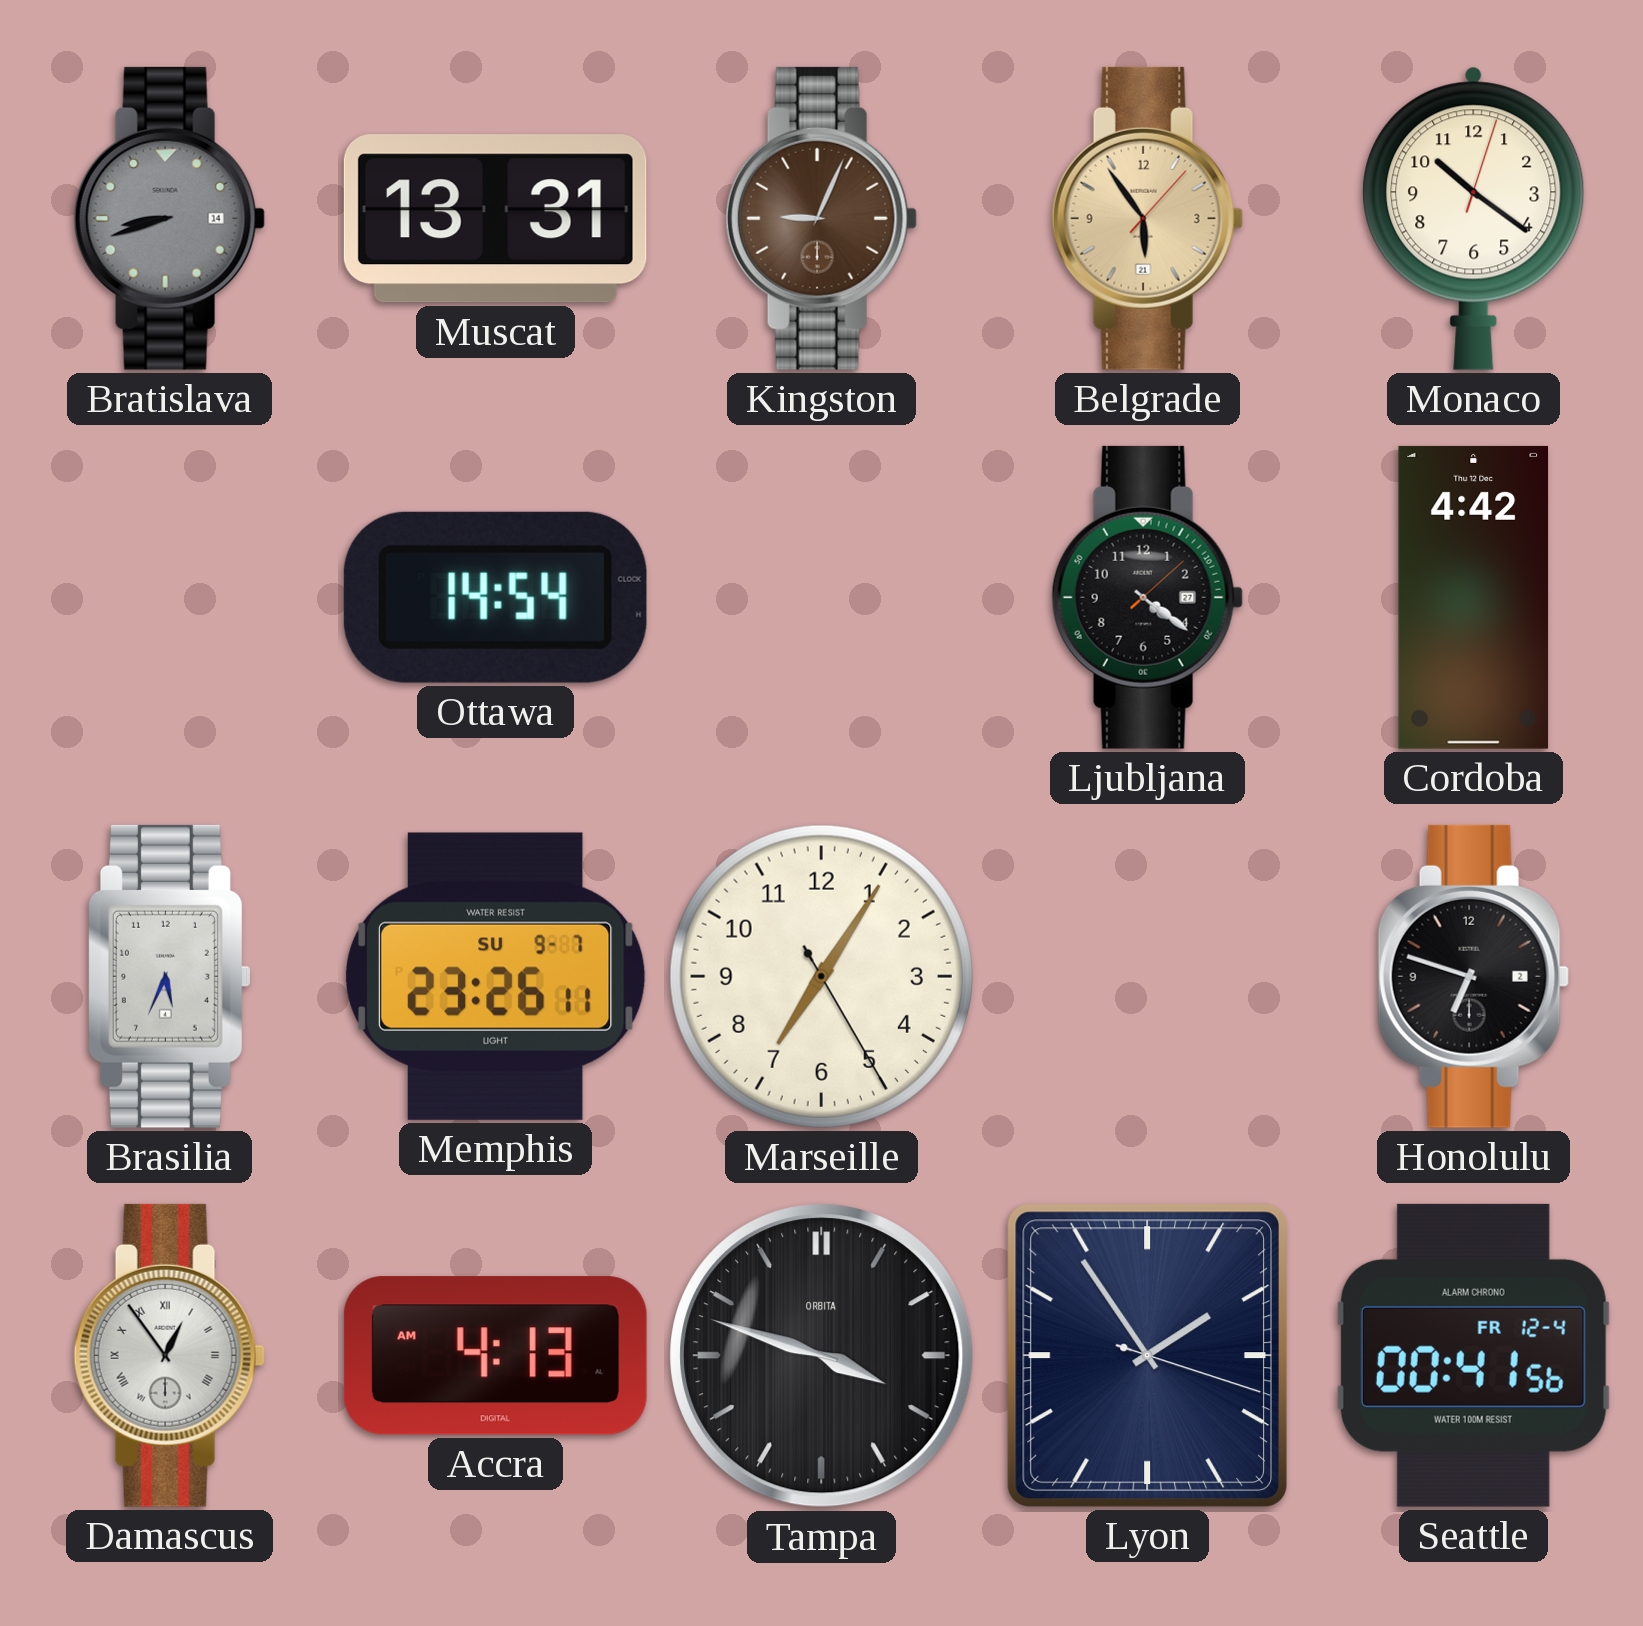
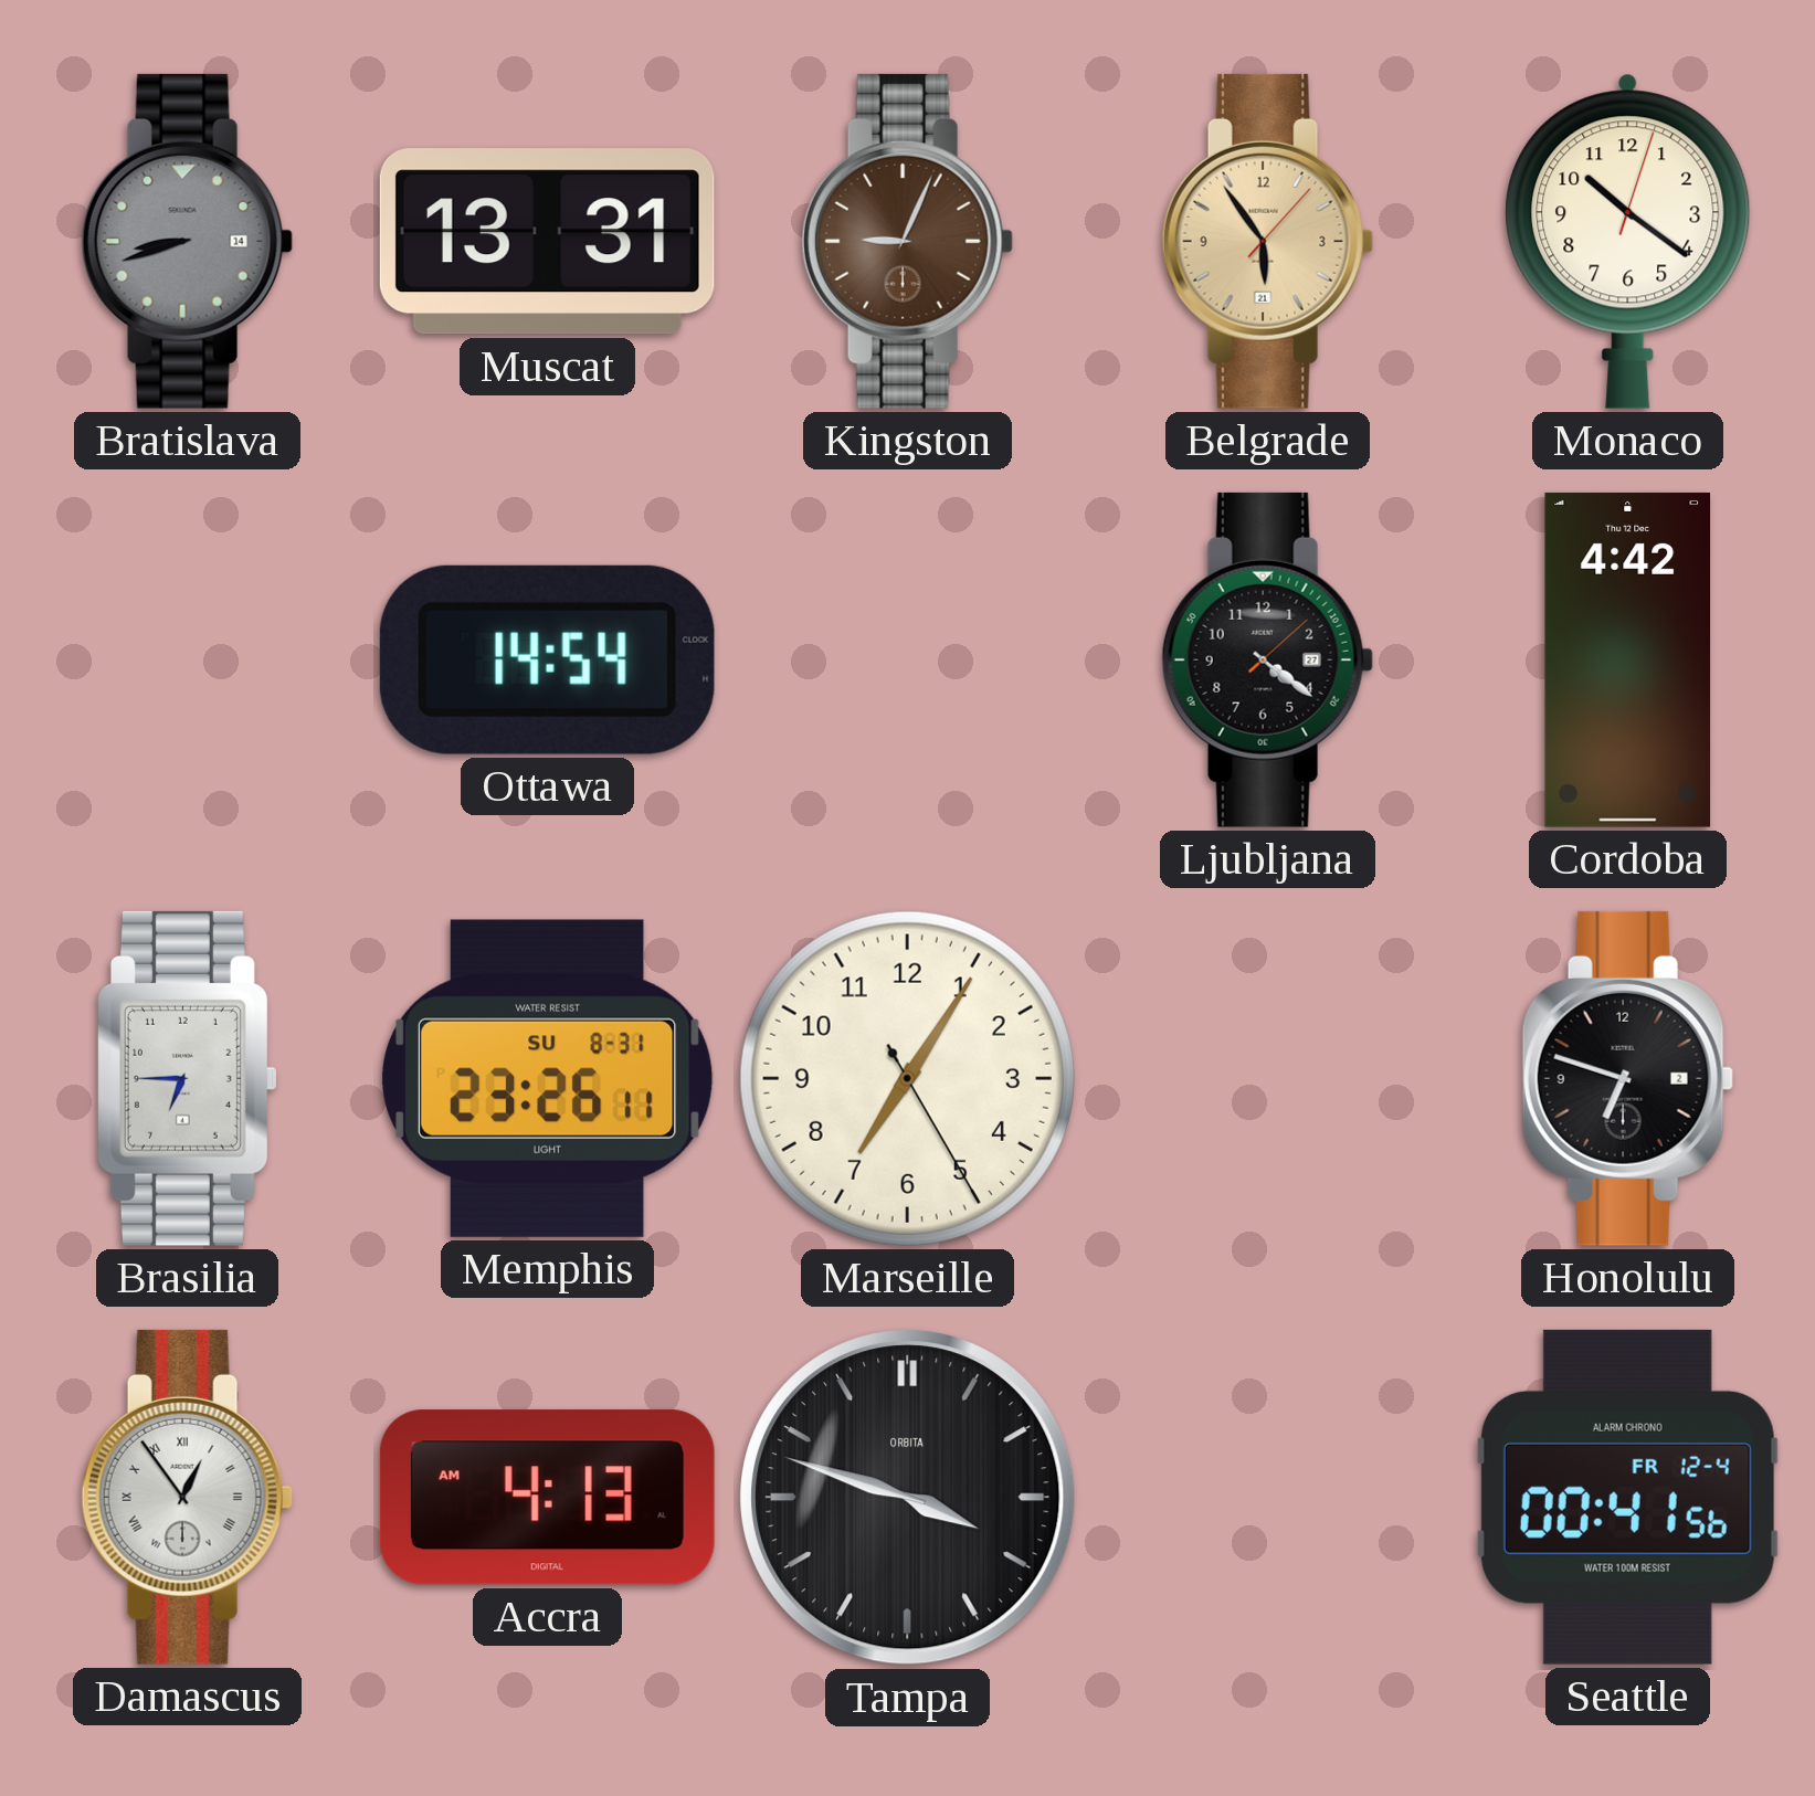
Brasilia: 5:34 -> 6:45 (187, 1078)
Memphis date: SU 9-7 -> SU 8-31 (547, 1078)
Lyon: 1:54 -> none (1147, 1355)
